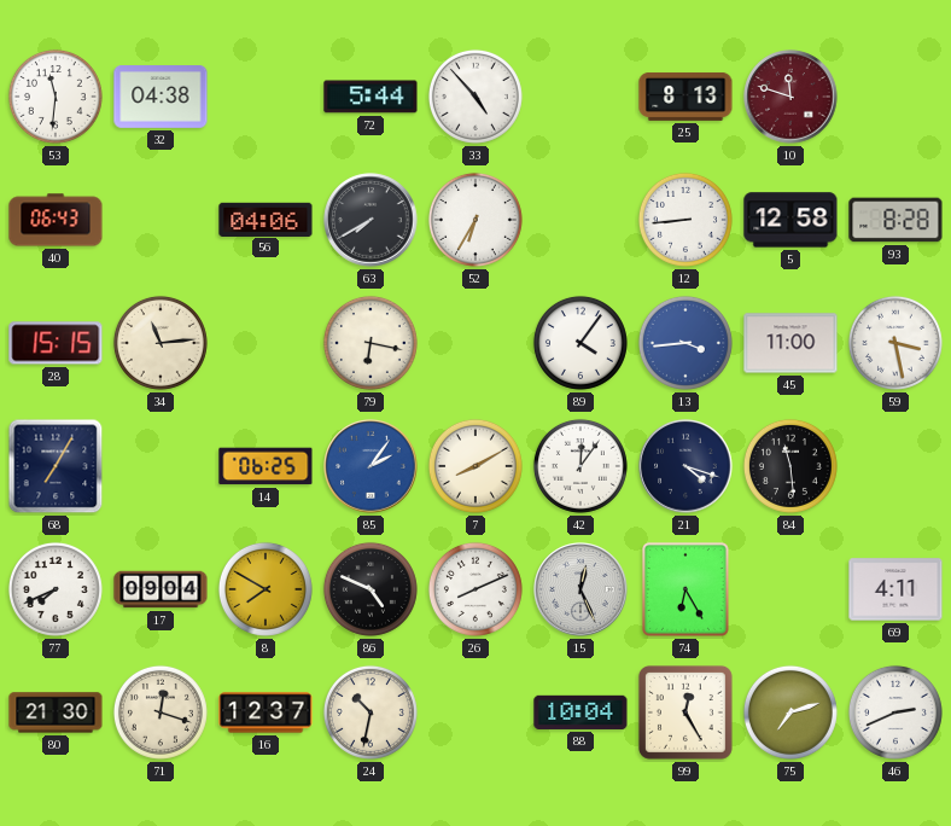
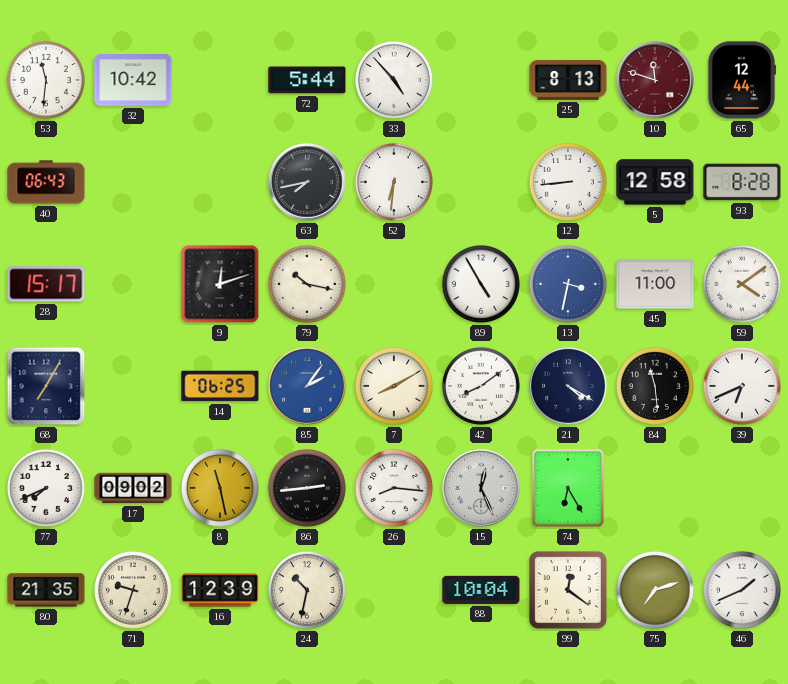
32: 04:38 -> 10:42 (133, 81)
65: none -> 12:44 (742, 80)
56: 04:06 -> none (266, 219)
63: 7:40 -> 7:43 (307, 182)
52: 6:35 -> 6:31 (394, 182)
28: 15:15 -> 15:17 (46, 284)
34: 11:14 -> none (161, 343)
9: none -> 12:12 (220, 284)
79: 6:17 -> 10:17 (307, 284)
89: 4:06 -> 4:55 (481, 284)
13: 3:44 -> 3:32 (568, 284)
59: 3:28 -> 4:09 (742, 284)
42: 12:06 -> 8:09 (481, 386)
21: 4:18 -> 4:20 (568, 386)
39: none -> 6:41 (742, 386)
17: 09:04 -> 09:02 (133, 488)
8: 7:50 -> 11:28 (220, 488)
86: 4:49 -> 2:44 (307, 488)
26: 8:11 -> 8:16 (394, 488)
69: 4:11 -> none (895, 589)
80: 21:30 -> 21:35 (46, 590)
71: 12:18 -> 9:33 (133, 590)
16: 12:37 -> 12:39 (220, 590)
99: 12:25 -> 12:21 (568, 590)
46: 2:41 -> 1:41 (742, 590)
